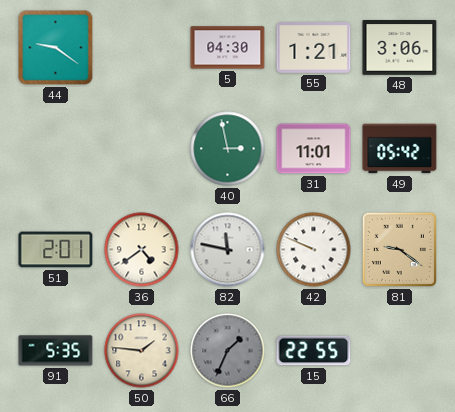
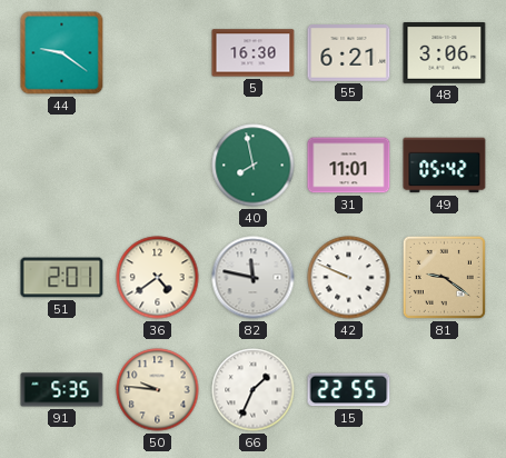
5: 04:30 -> 16:30 (254, 53)
55: 1:21 -> 6:21 (349, 53)
40: 2:58 -> 7:58 (254, 166)
50: 1:46 -> 9:46 (158, 390)
66 dial: grey -> white (254, 390)
